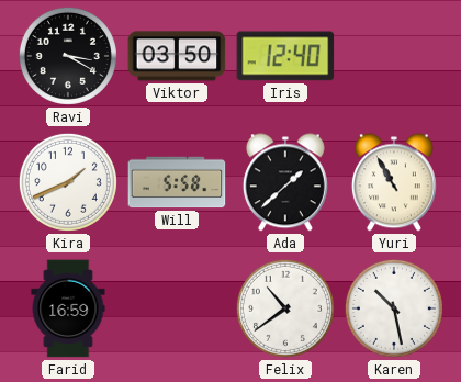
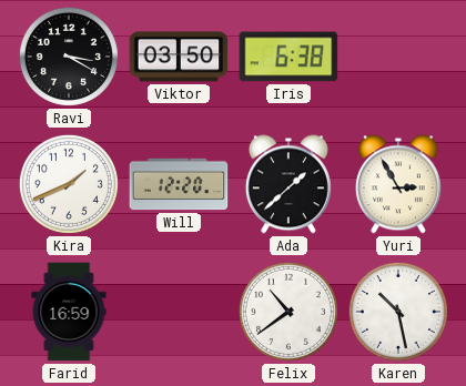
Iris: 12:40 -> 6:38 (288, 57)
Will: 5:58 -> 12:20 (179, 184)
Yuri: 10:55 -> 2:55 (398, 184)
